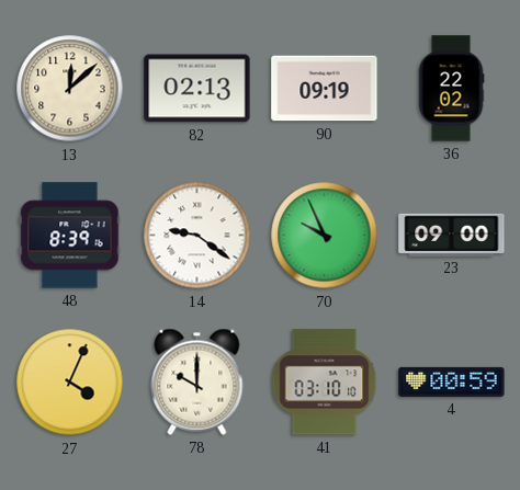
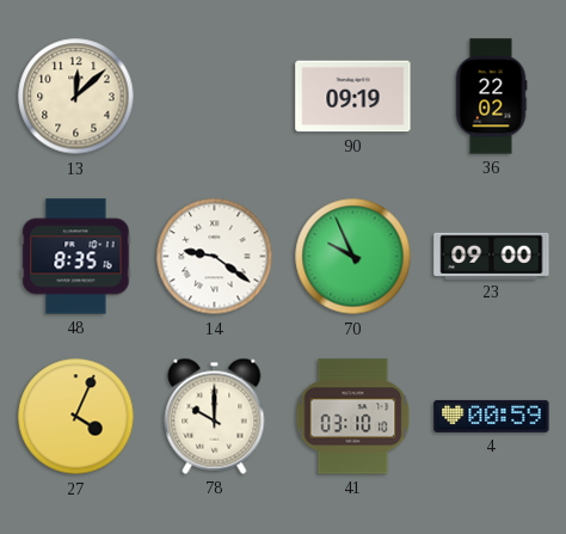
82: 02:13 -> none (197, 89)
48: 8:39 -> 8:35 (76, 257)
